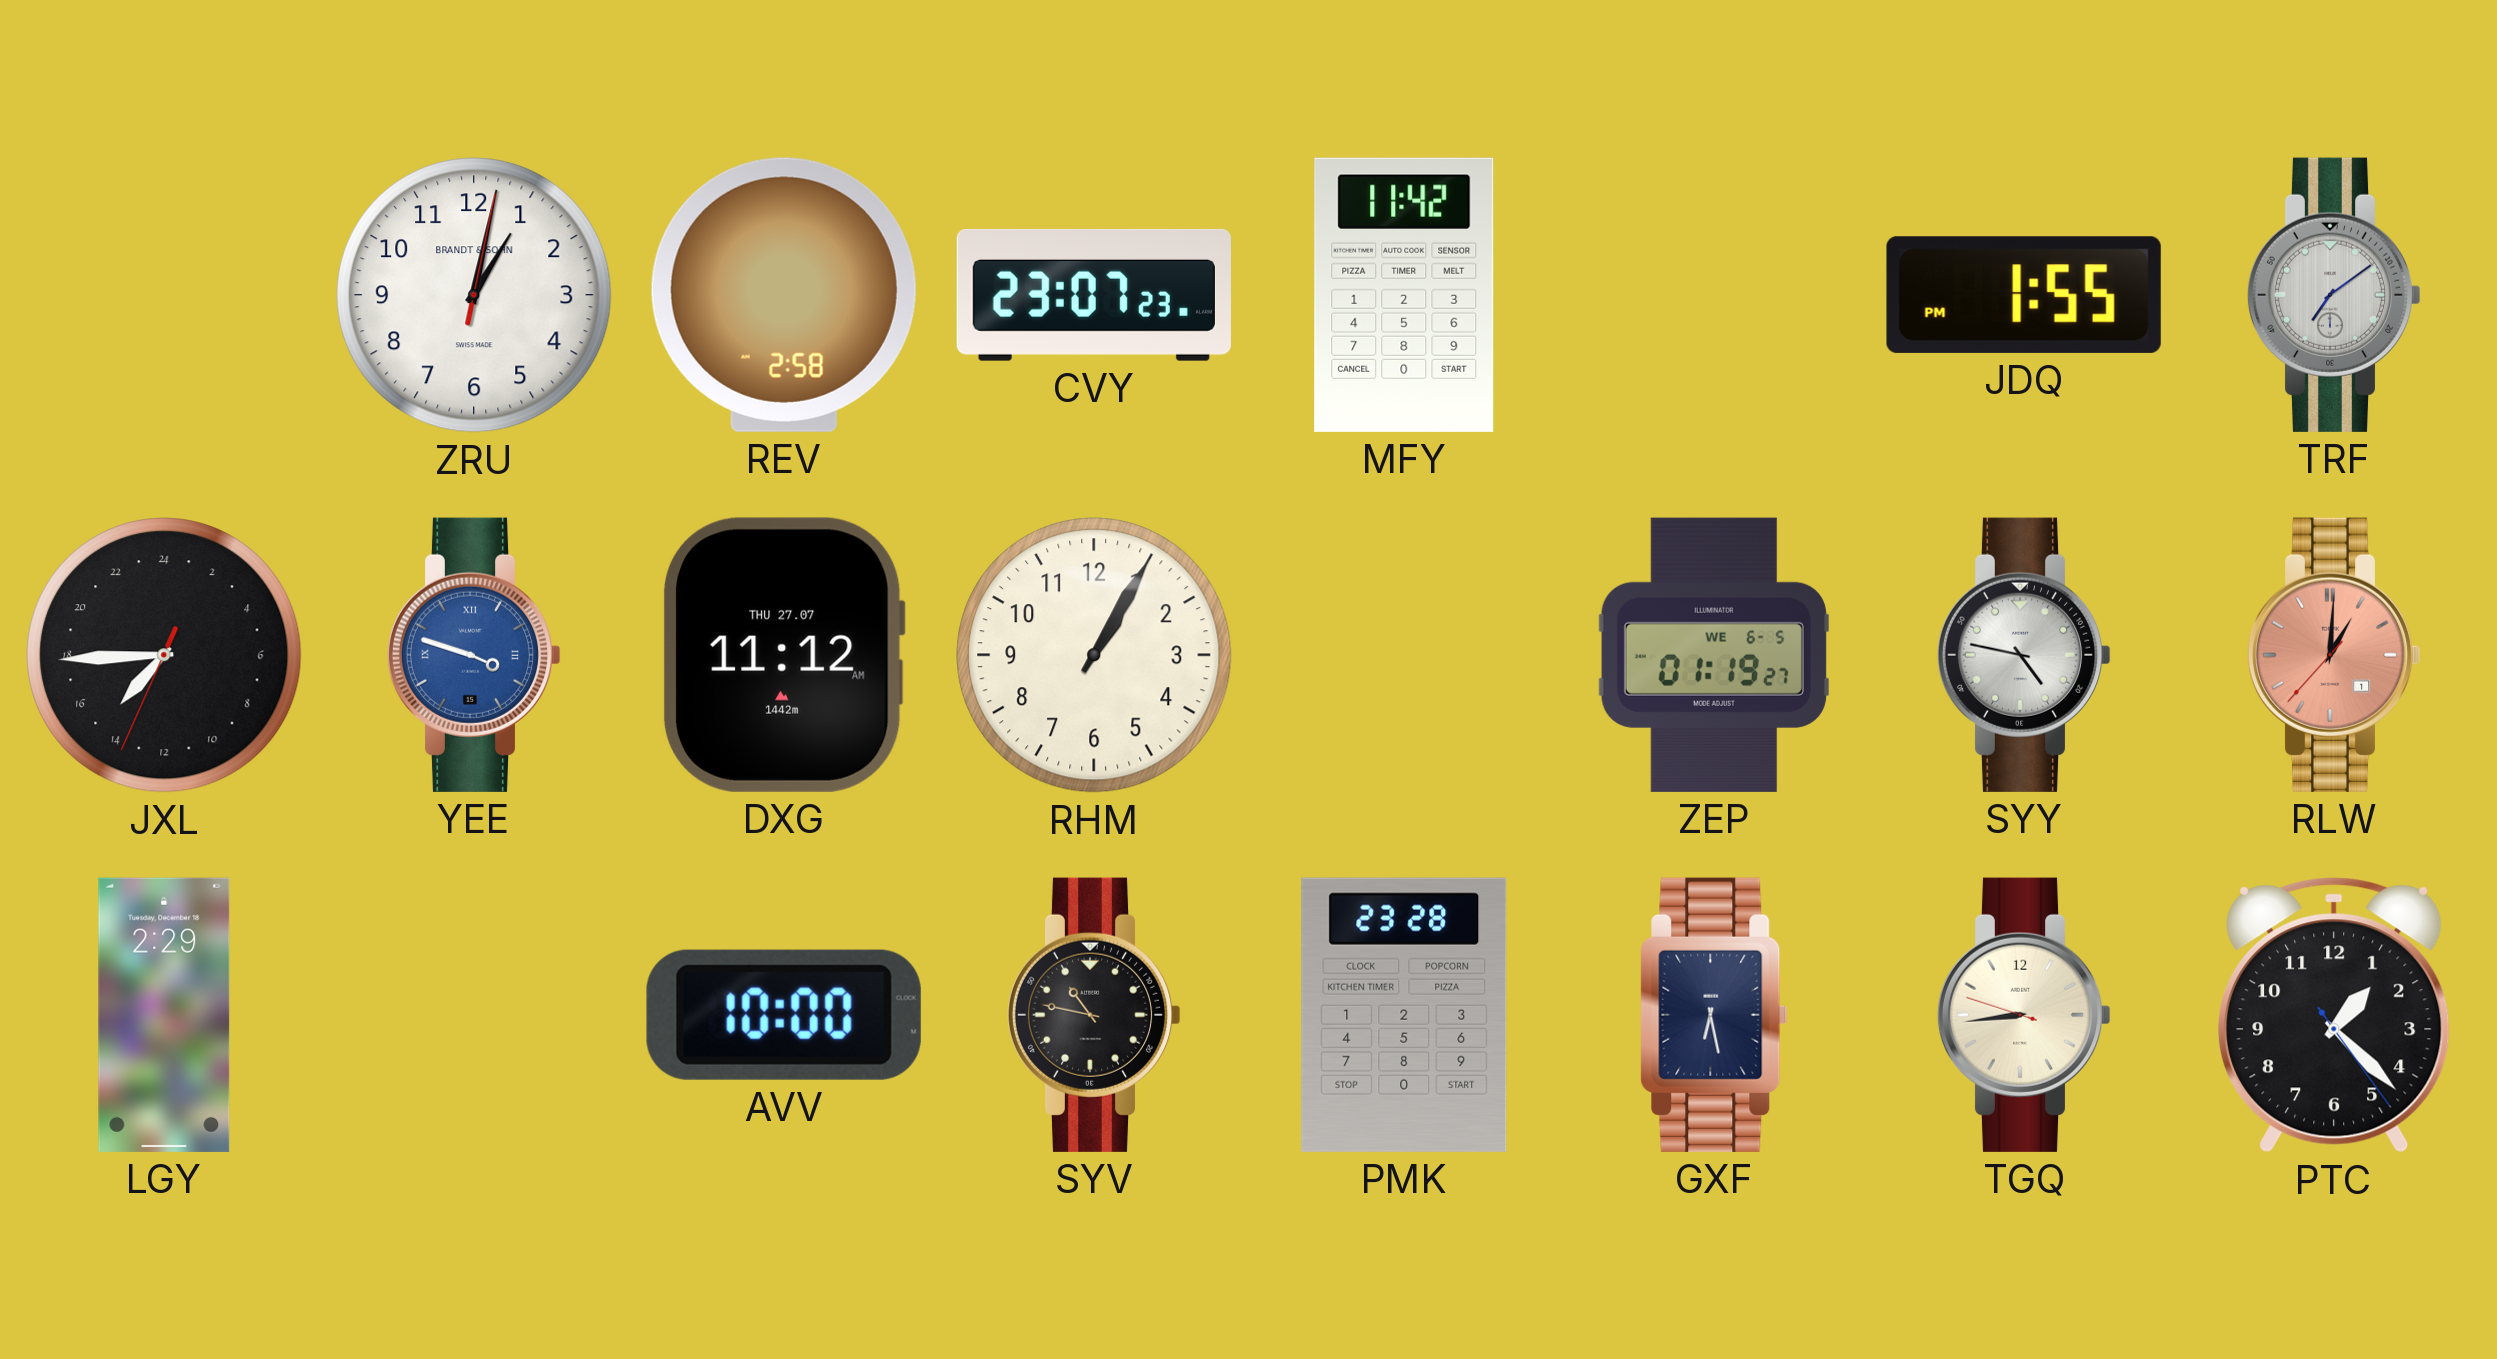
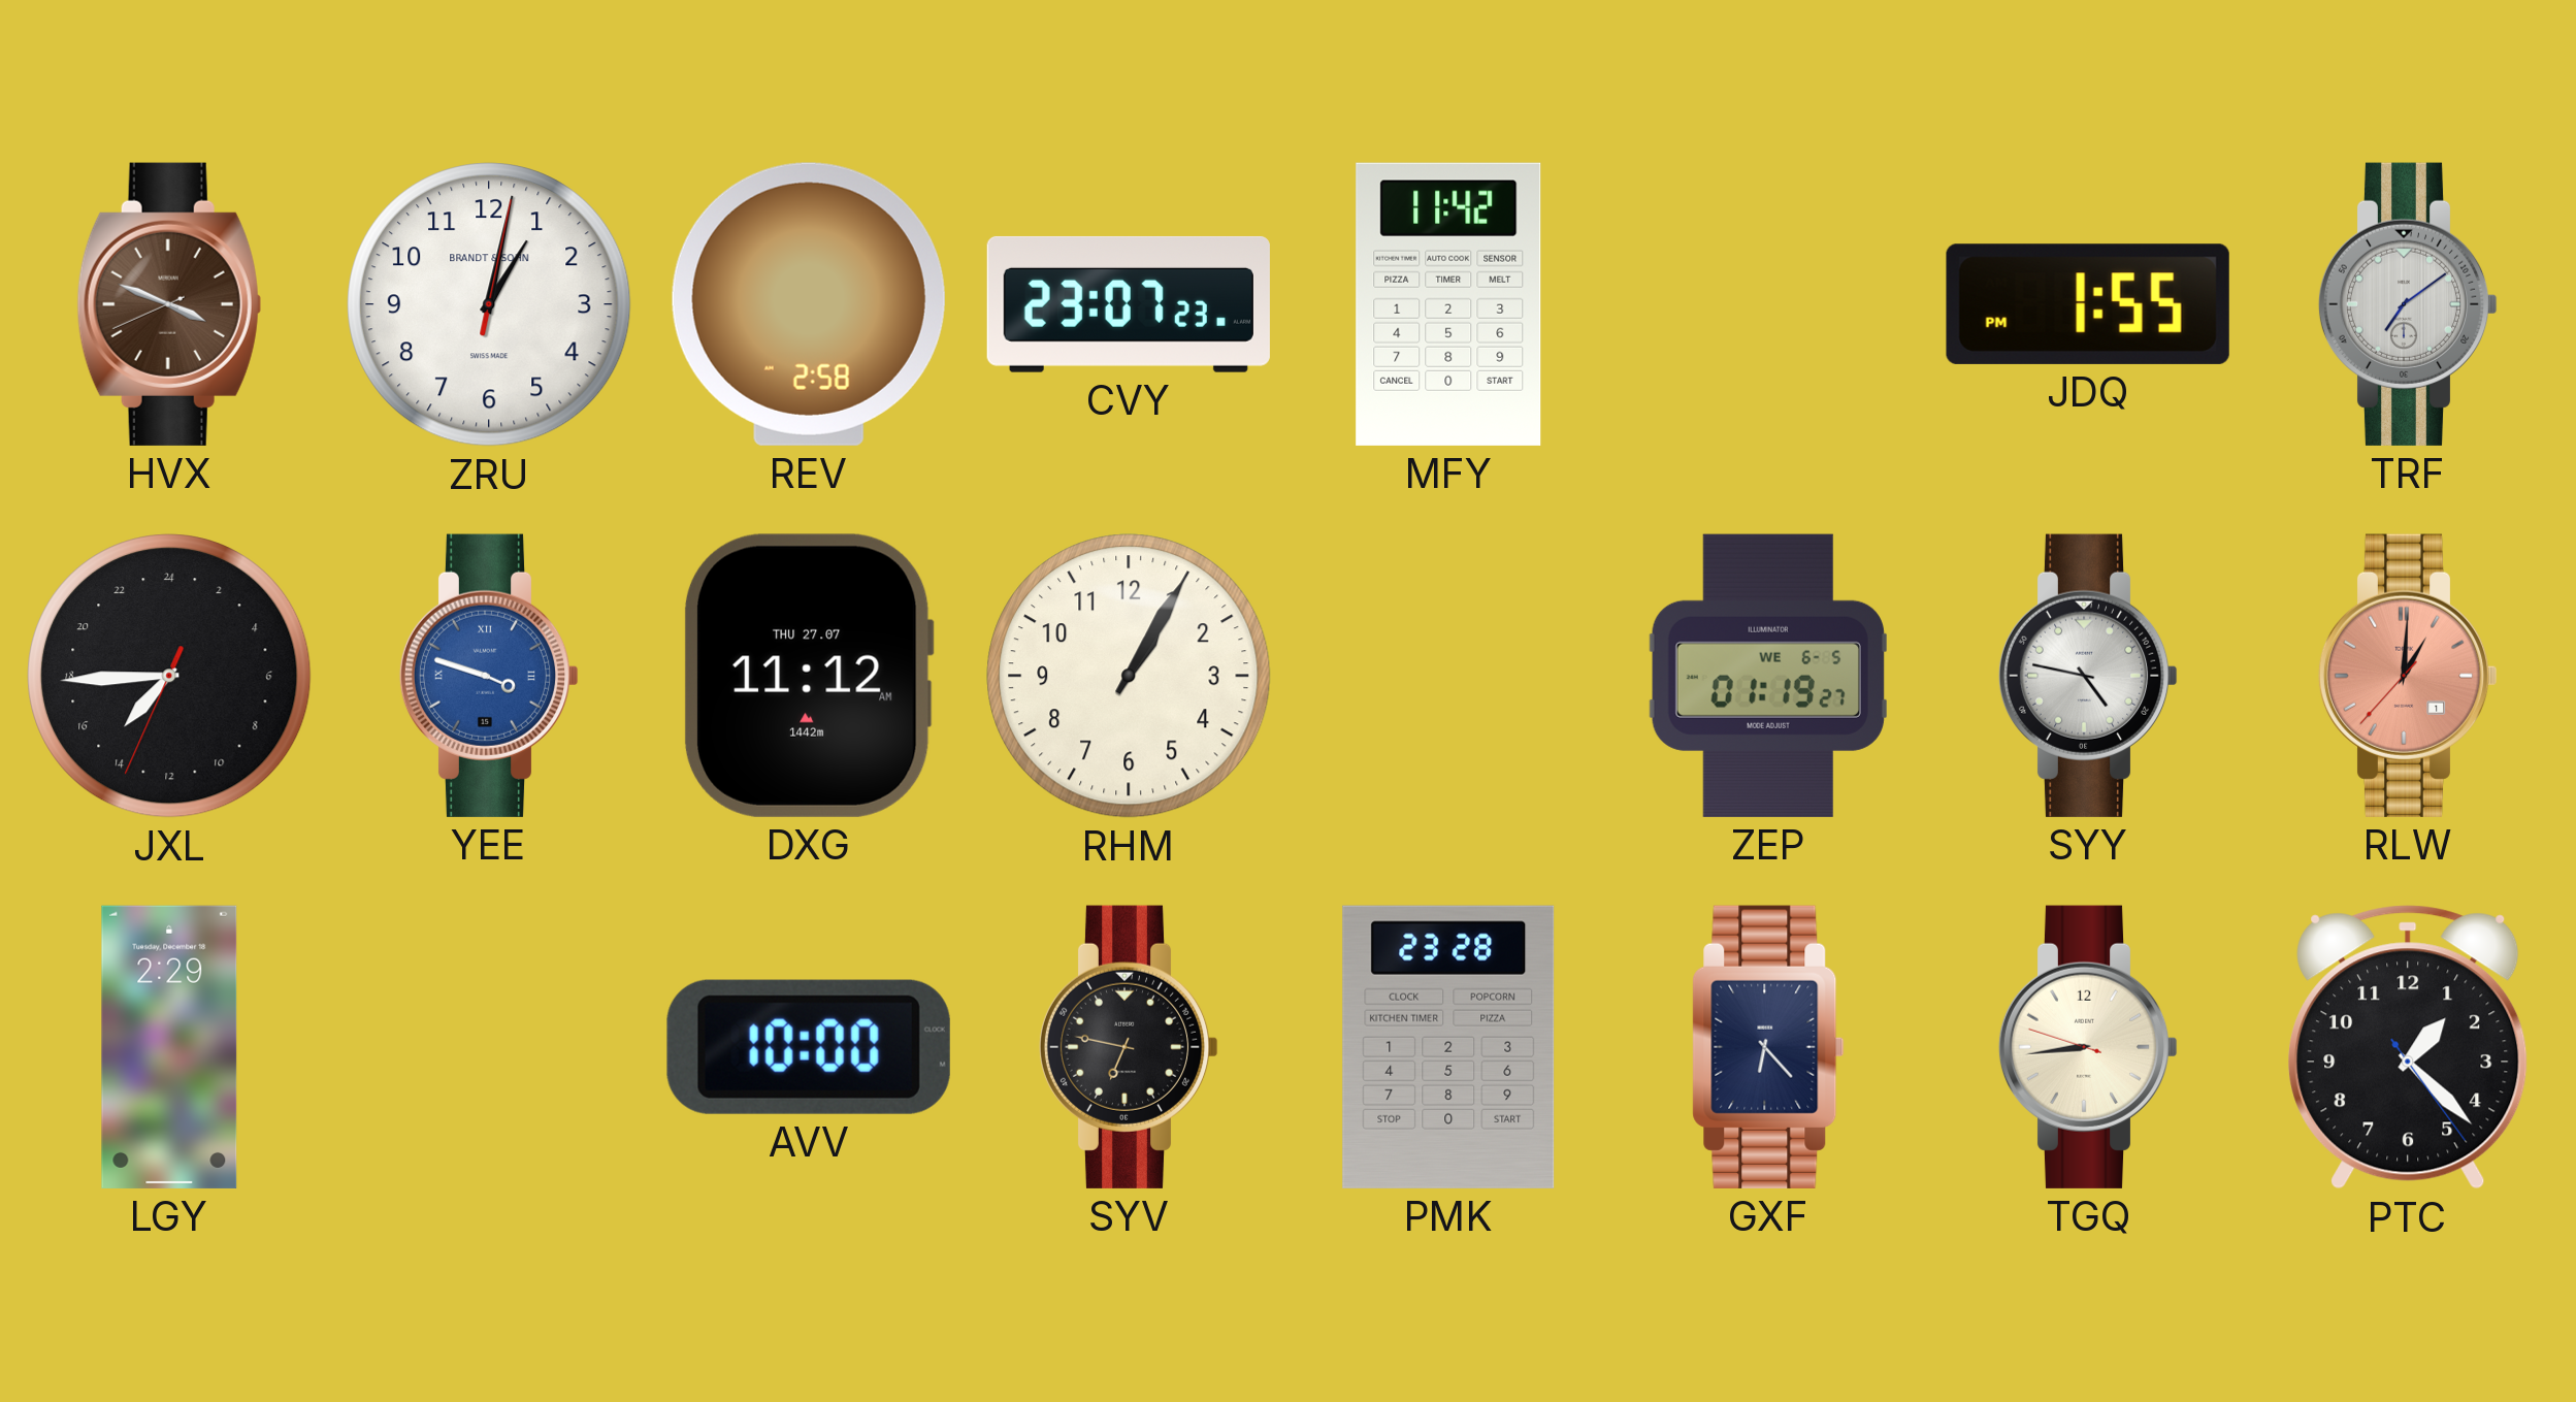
HVX: none -> 3:48 (169, 304)
SYV: 10:47 -> 6:47 (1129, 1047)
GXF: 6:28 -> 6:23 (1768, 1047)
